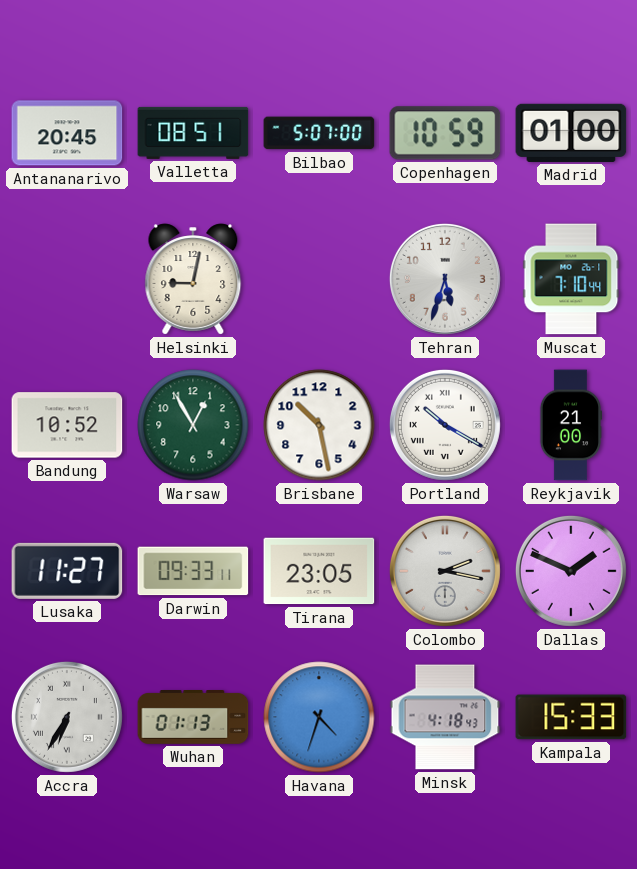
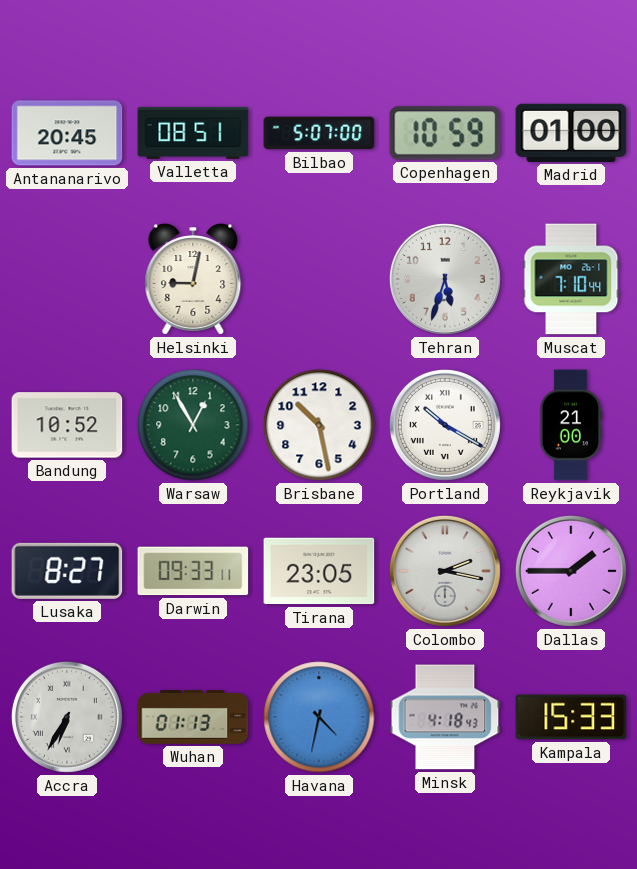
Lusaka: 11:27 -> 8:27 (67, 571)
Dallas: 1:49 -> 1:45 (571, 571)
Havana: 4:33 -> 4:32 (319, 717)
